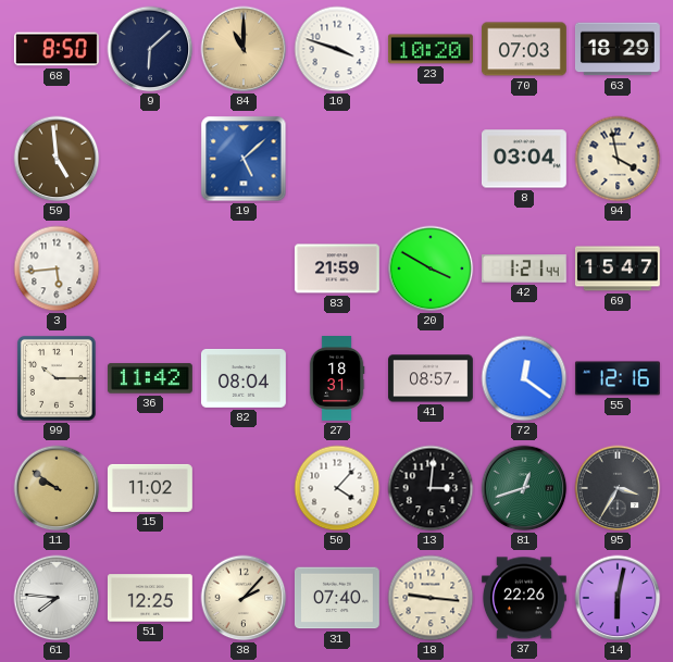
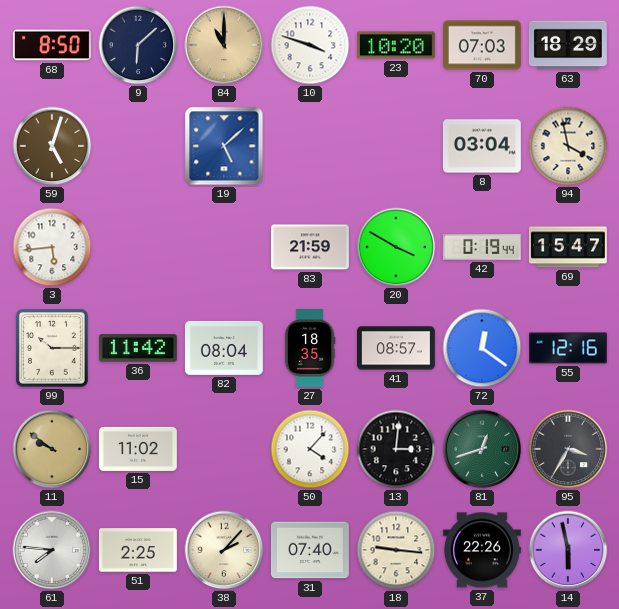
59: 4:59 -> 5:03 (52, 146)
42: 1:21 -> 0:19 (482, 248)
27: 18:31 -> 18:35 (310, 349)
51: 12:25 -> 2:25 (138, 550)
14: 6:02 -> 5:58 (568, 550)
